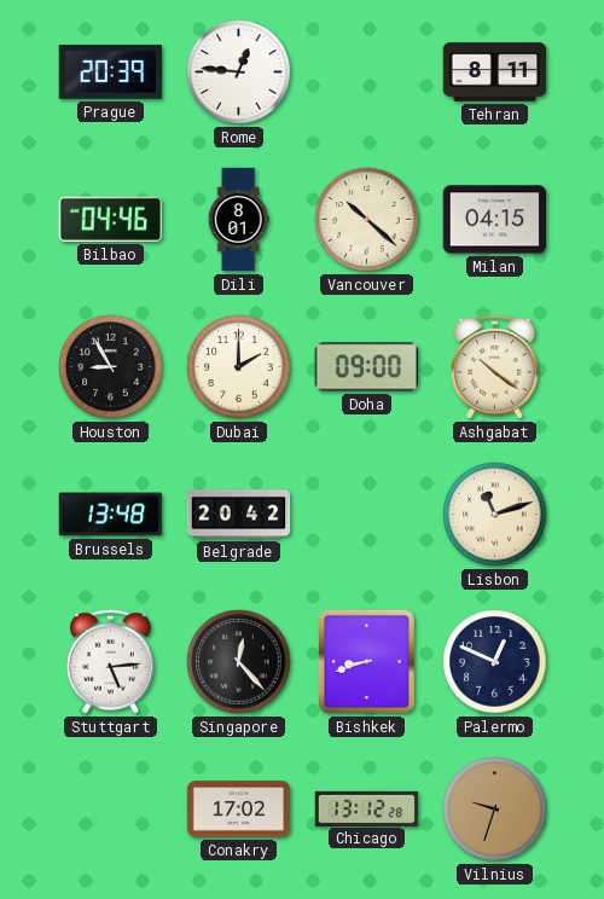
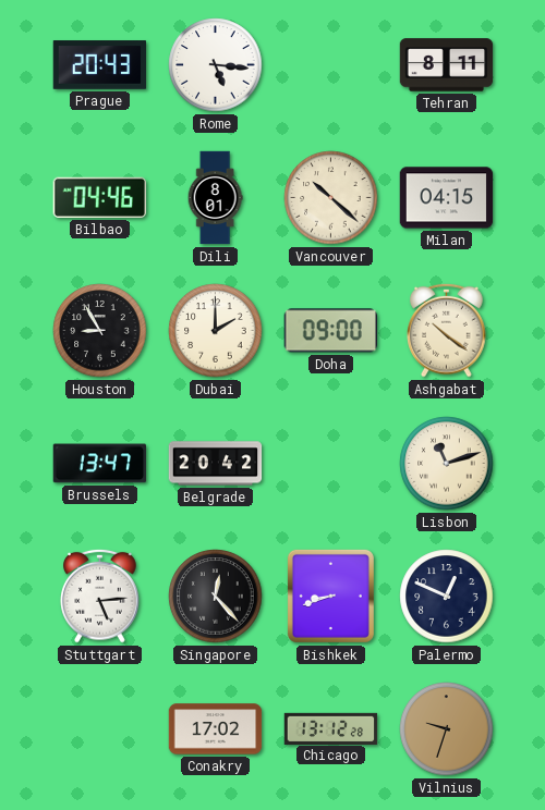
Prague: 20:39 -> 20:43 (100, 65)
Rome: 12:46 -> 5:16 (216, 65)
Brussels: 13:48 -> 13:47 (100, 464)
